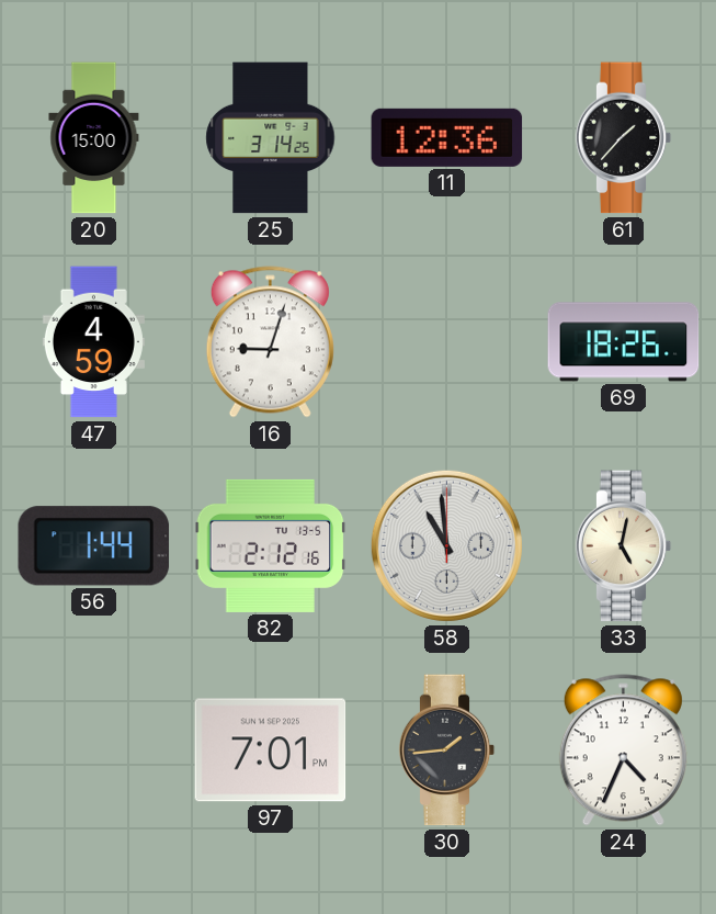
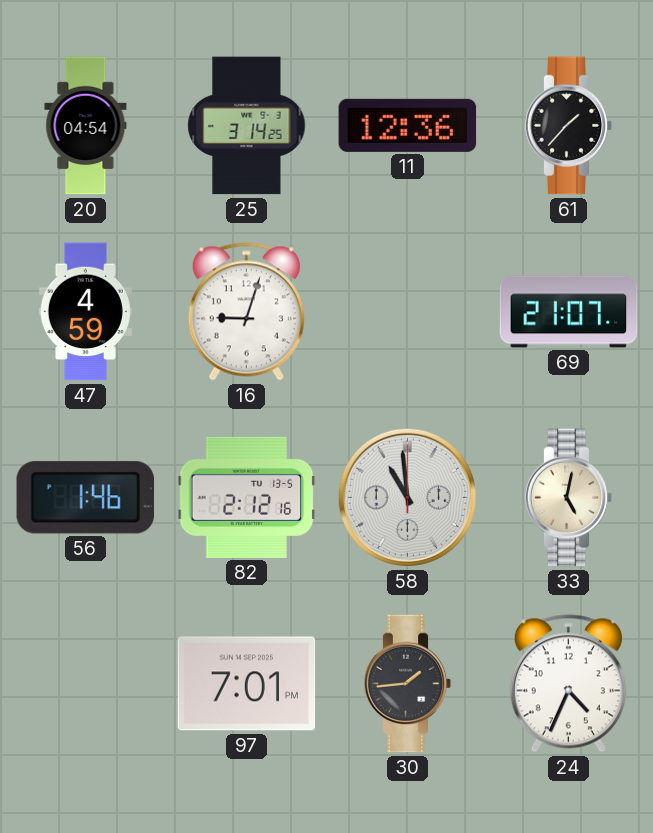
20: 15:00 -> 04:54 (86, 126)
69: 18:26 -> 21:07 (569, 312)
56: 1:44 -> 1:46 (86, 498)
